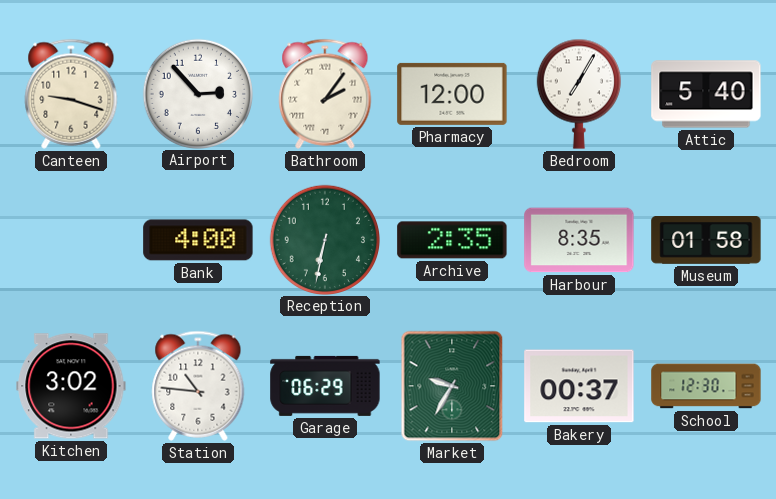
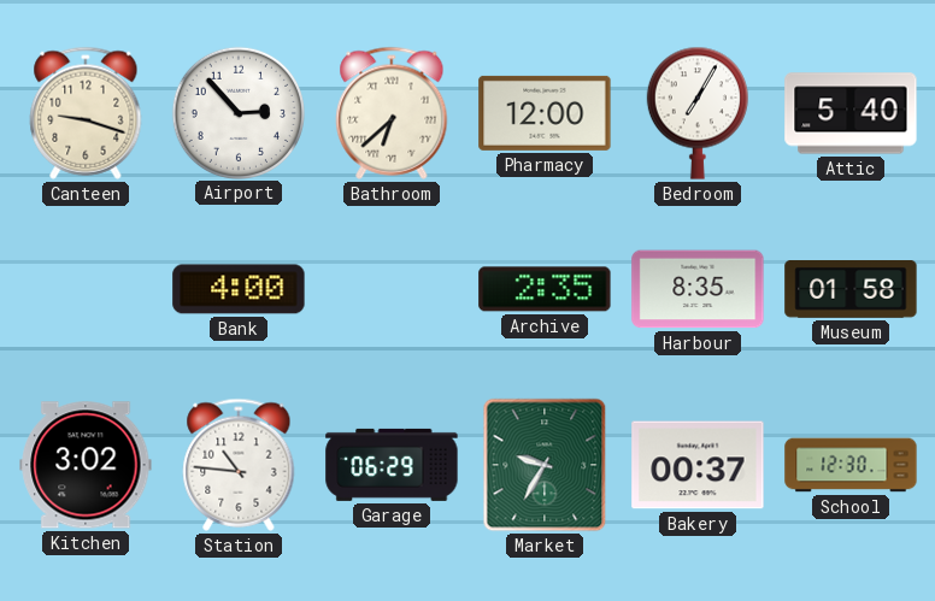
Bathroom: 2:06 -> 6:38 (392, 113)
Reception: 6:32 -> none (324, 239)
